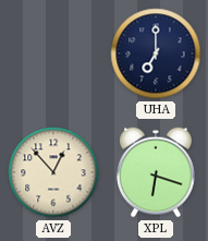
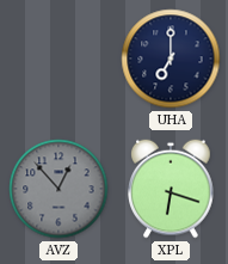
AVZ dial: cream -> grey (58, 189)
